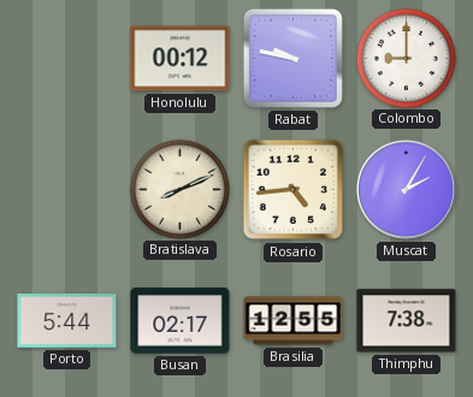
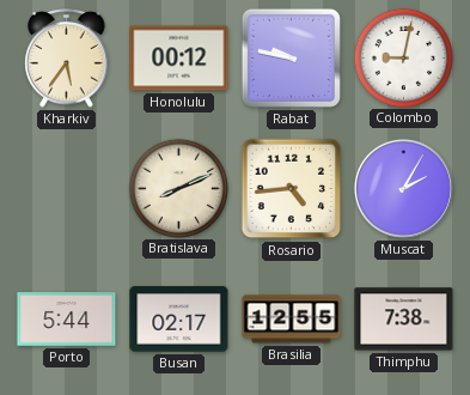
Kharkiv: none -> 5:36 (67, 59)
Colombo: 9:00 -> 9:02 (403, 57)
